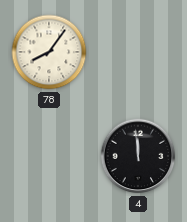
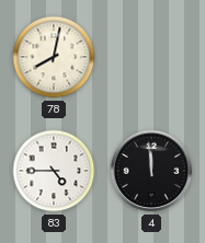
78: 8:06 -> 8:02 (54, 57)
83: none -> 4:45 (54, 171)
